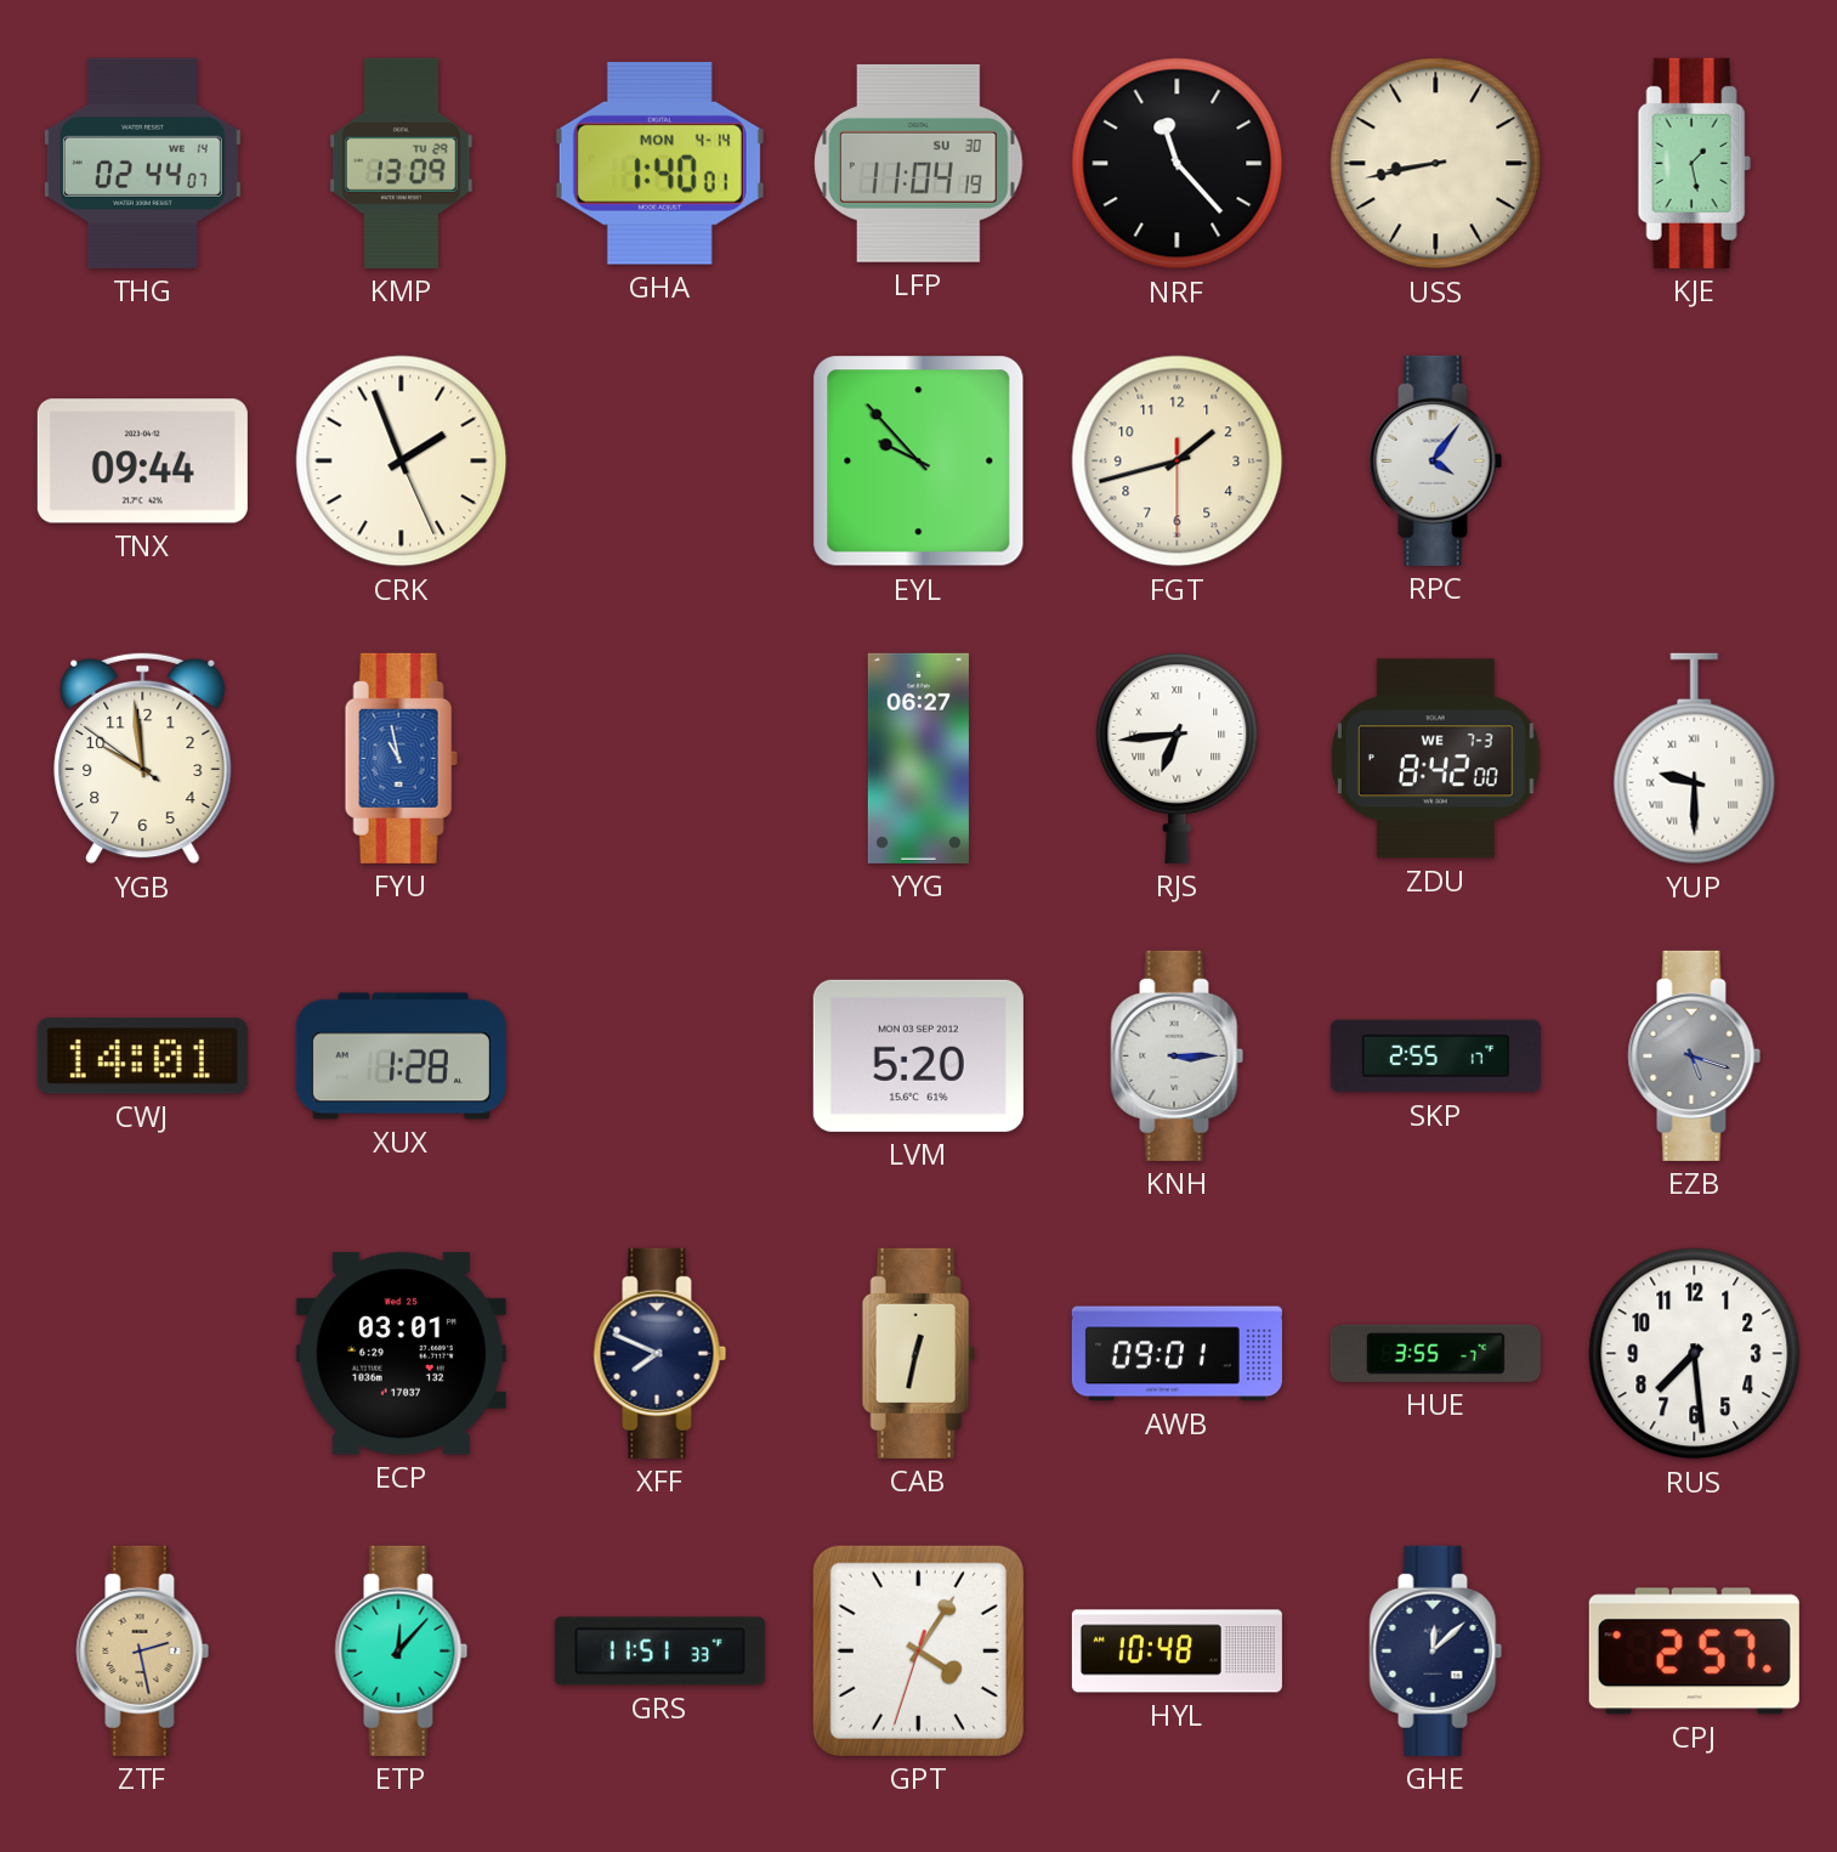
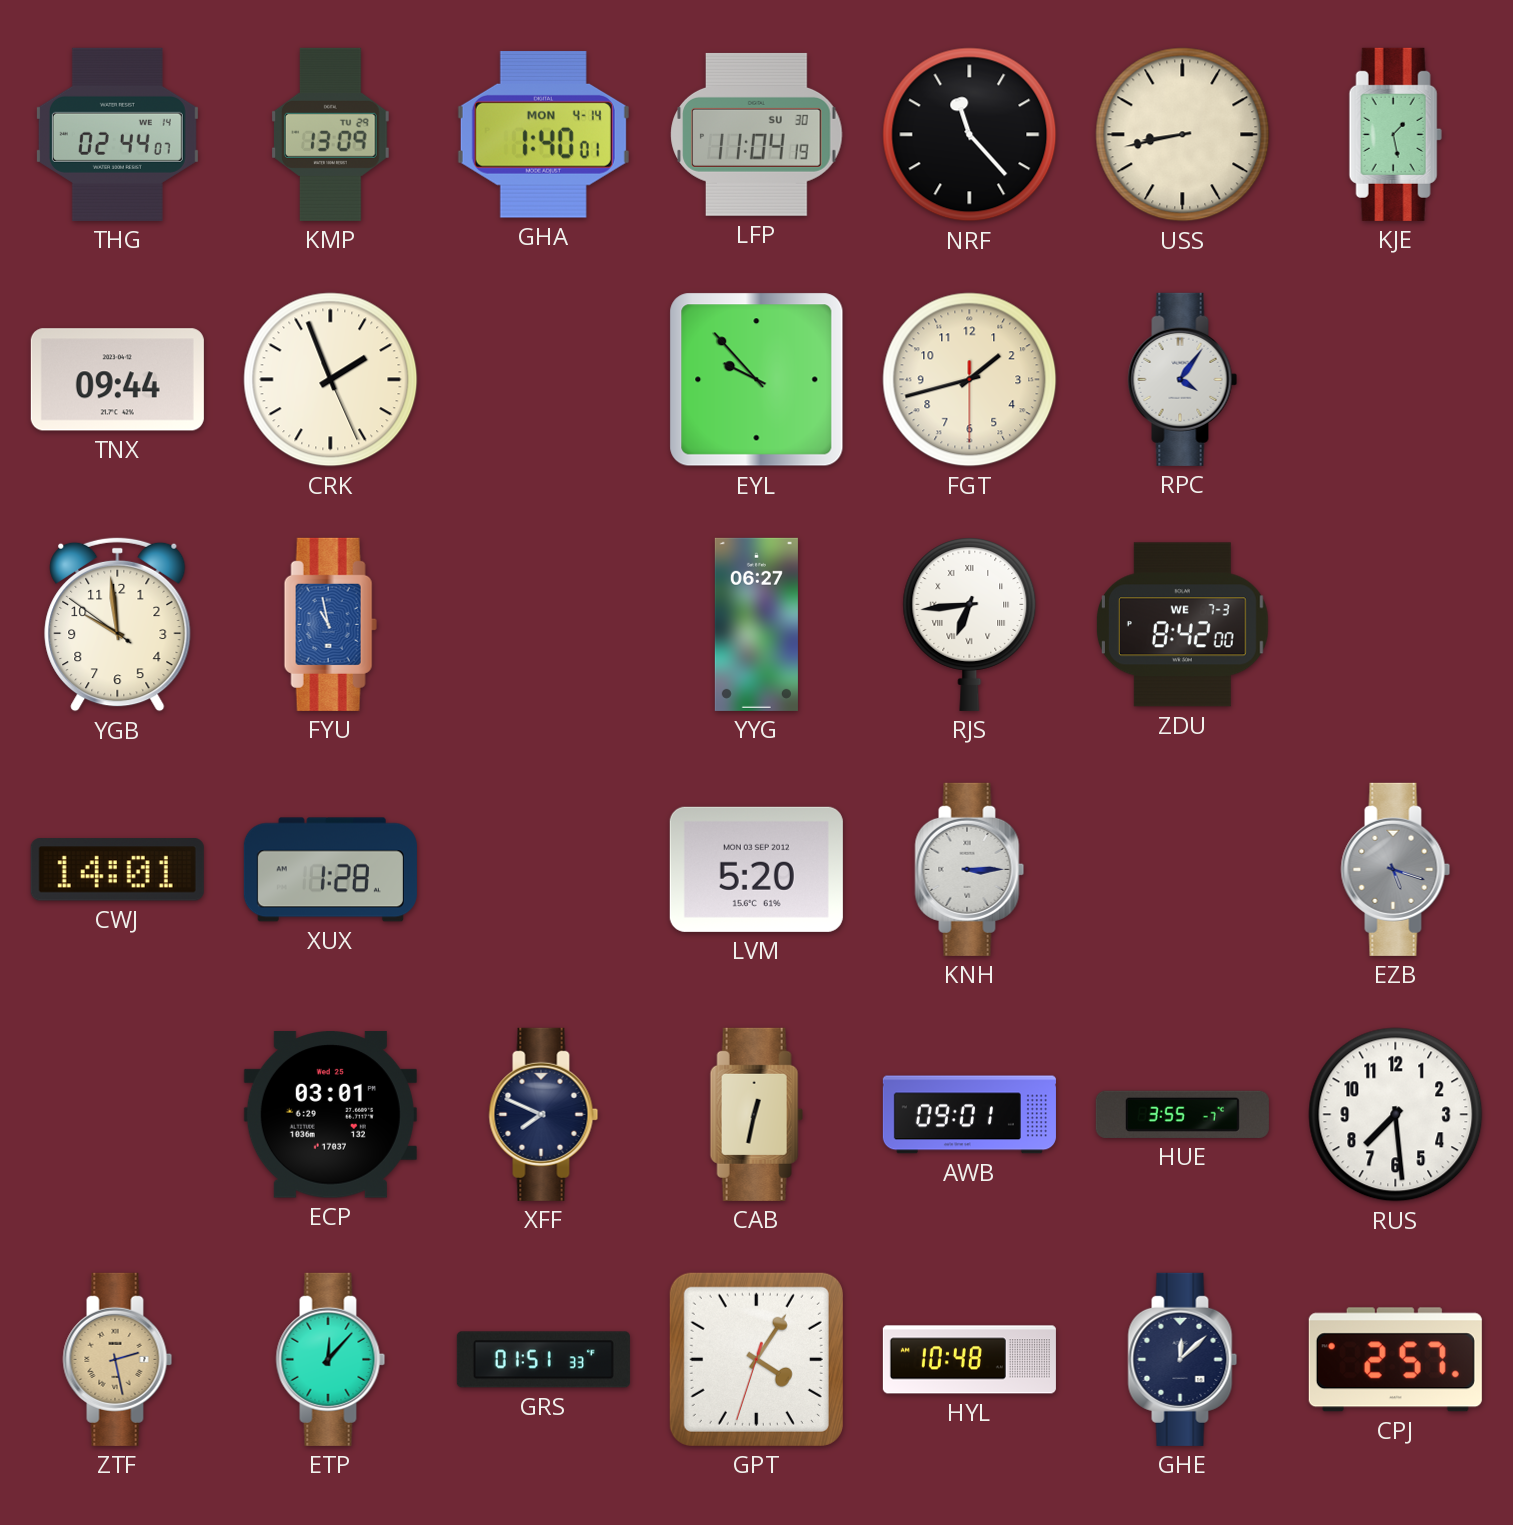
YUP: 9:30 -> none (1695, 759)
SKP: 2:55 -> none (1435, 1057)
GRS: 11:51 -> 01:51 (543, 1360)
